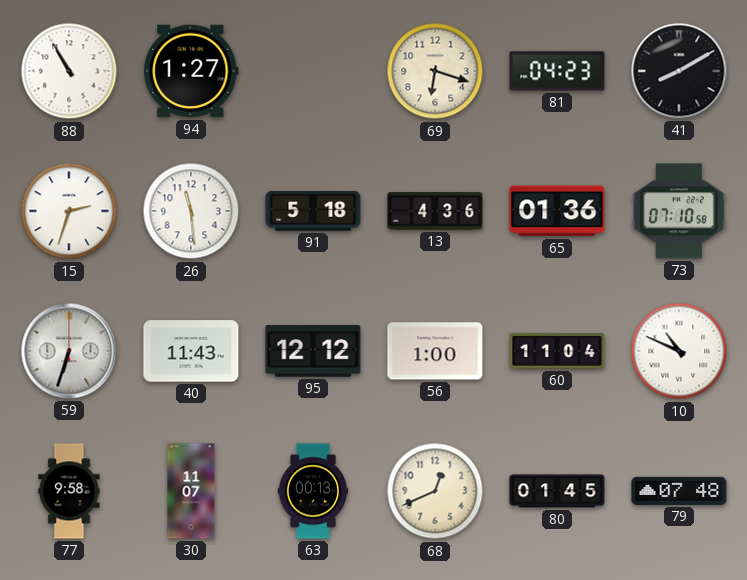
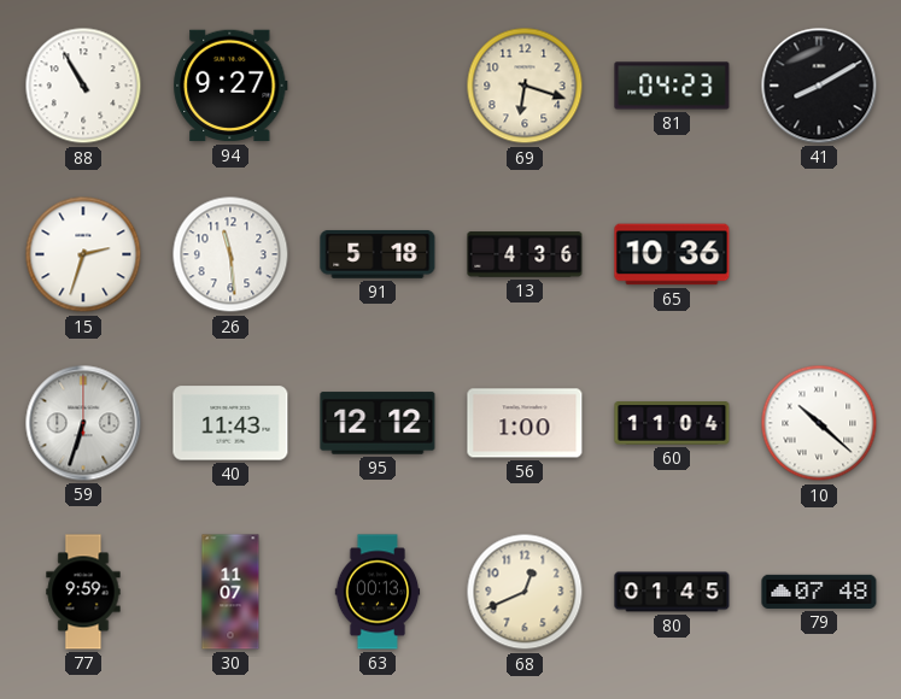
94: 1:27 -> 9:27 (230, 86)
65: 01:36 -> 10:36 (672, 254)
73: 07:10 -> none (679, 211)
10: 10:49 -> 10:22 (819, 423)
77: 9:58 -> 9:59 (83, 592)
